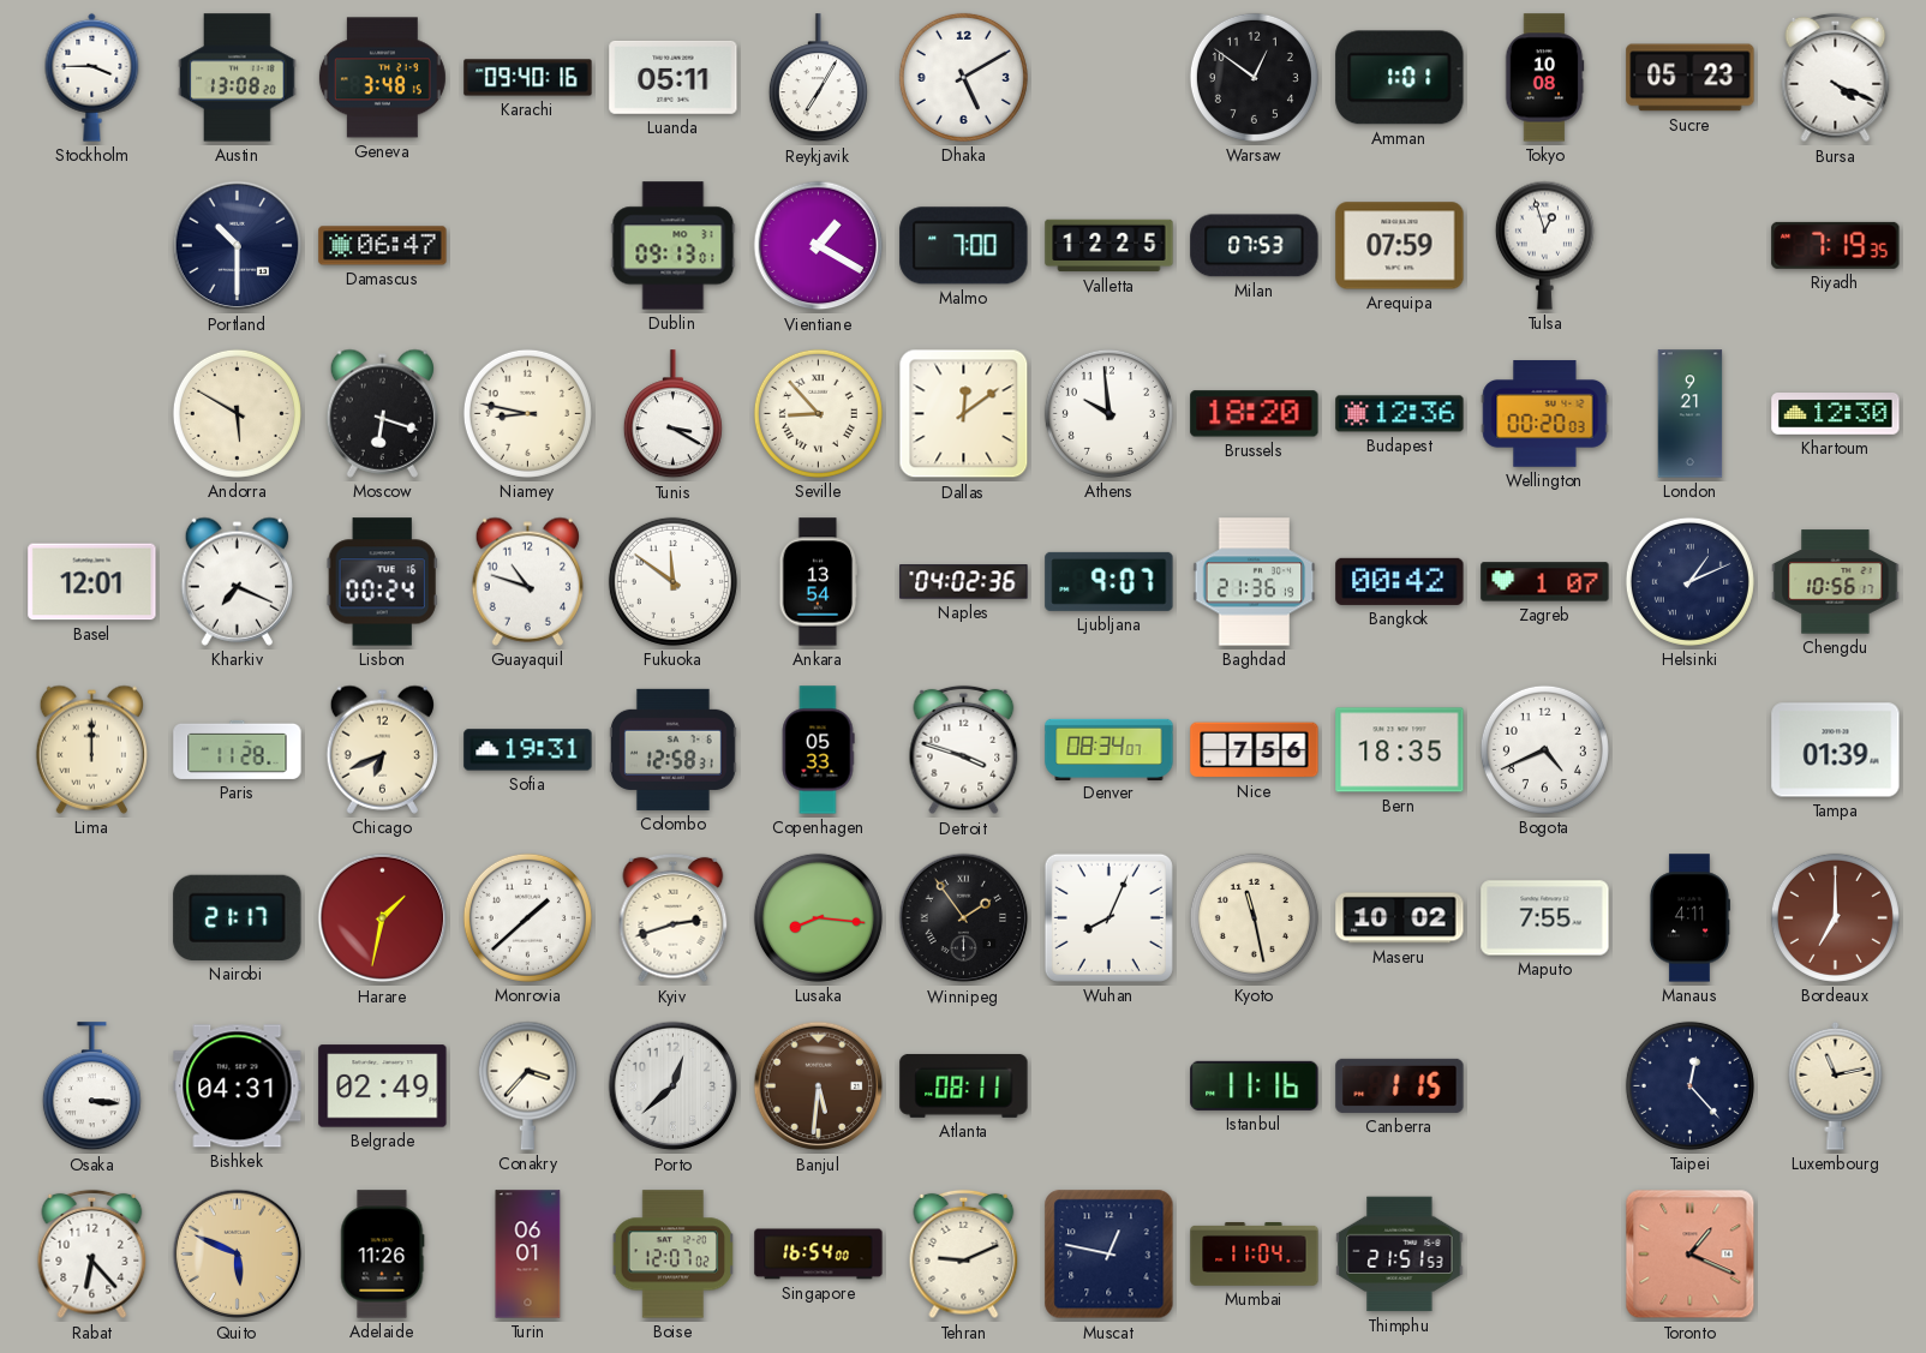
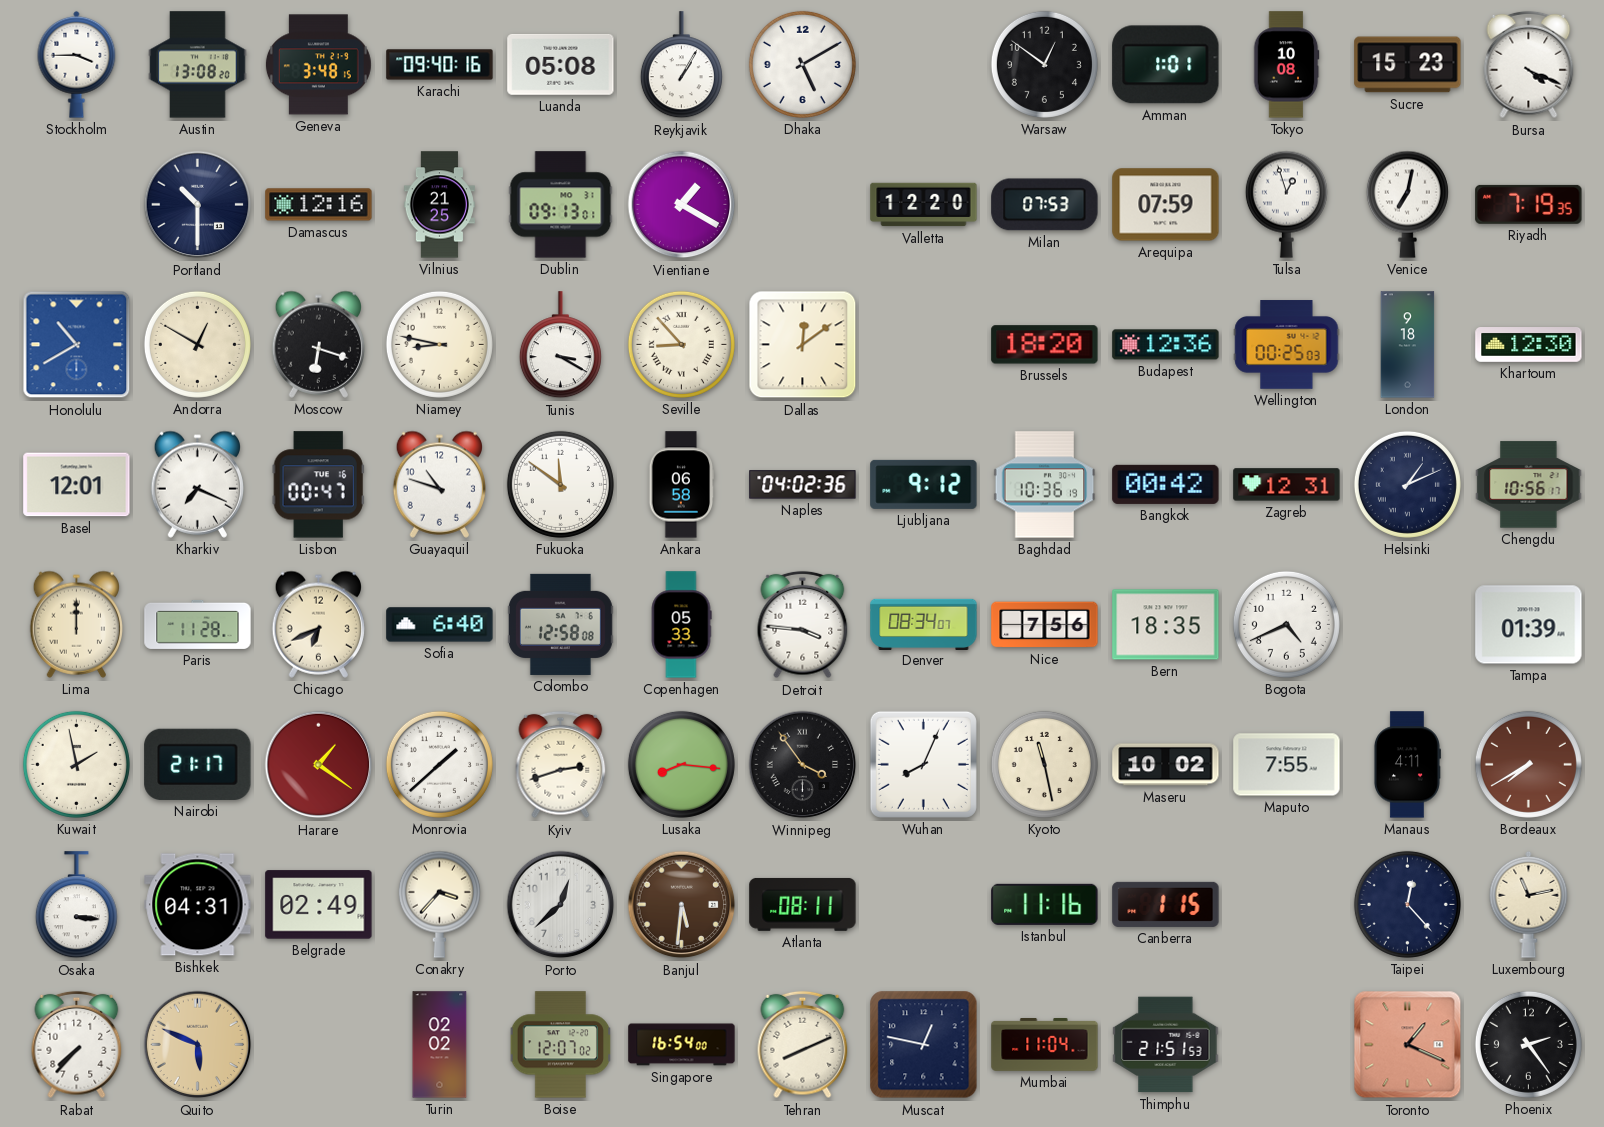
Luanda: 05:11 -> 05:08 (561, 64)
Reykjavik: 7:05 -> 1:05 (681, 65)
Sucre: 05:23 -> 15:23 (1408, 65)
Damascus: 06:47 -> 12:16 (319, 205)
Vilnius: none -> 21:25 (439, 205)
Malmo: 7:00 -> none (964, 246)
Valletta: 12:25 -> 12:20 (924, 205)
Venice: none -> 7:02 (1407, 204)
Honolulu: none -> 10:40 (77, 345)
Andorra: 5:50 -> 12:50 (197, 344)
Athens: 9:59 -> none (1108, 413)
Wellington: 00:20 -> 00:25 (1287, 345)
London: 9:21 -> 9:18 (1408, 345)
Lisbon: 00:24 -> 00:47 (318, 485)
Ankara: 13:54 -> 06:58 (682, 485)
Ljubljana: 9:07 -> 9:12 (924, 484)
Baghdad: 21:36 -> 10:36 (1045, 485)
Zagreb: 1:07 -> 12:31 (1287, 485)
Sofia: 19:31 -> 6:40 (440, 625)
Colombo: 12:58:31 -> 12:58:08 (560, 624)
Detroit: 3:48 -> 3:46 (803, 625)
Kuwait: none -> 1:58 (76, 764)
Harare: 1:32 -> 1:21 (319, 765)
Winnipeg: 1:54 -> 3:54 (803, 765)
Bordeaux: 7:00 -> 7:40 (1528, 764)
Rabat: 6:23 -> 7:37 (77, 1045)
Adelaide: 11:26 -> none (382, 1255)
Turin: 06:01 -> 02:02 (440, 1045)
Tehran: 9:11 -> 8:11 (803, 1045)
Phoenix: none -> 2:24 (1528, 1044)
